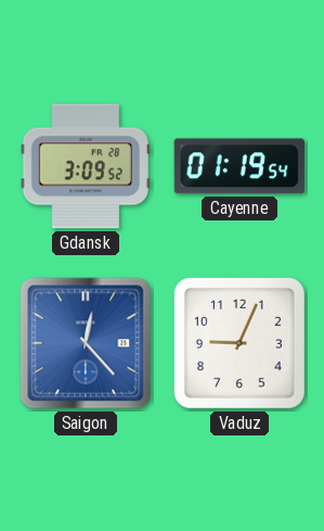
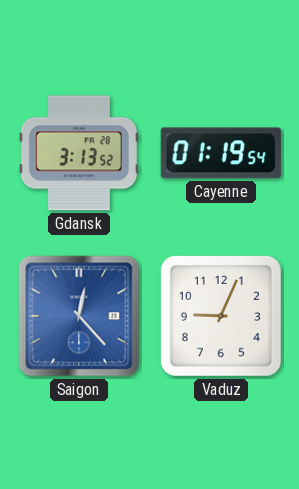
Gdansk: 3:09 -> 3:13 (79, 153)
